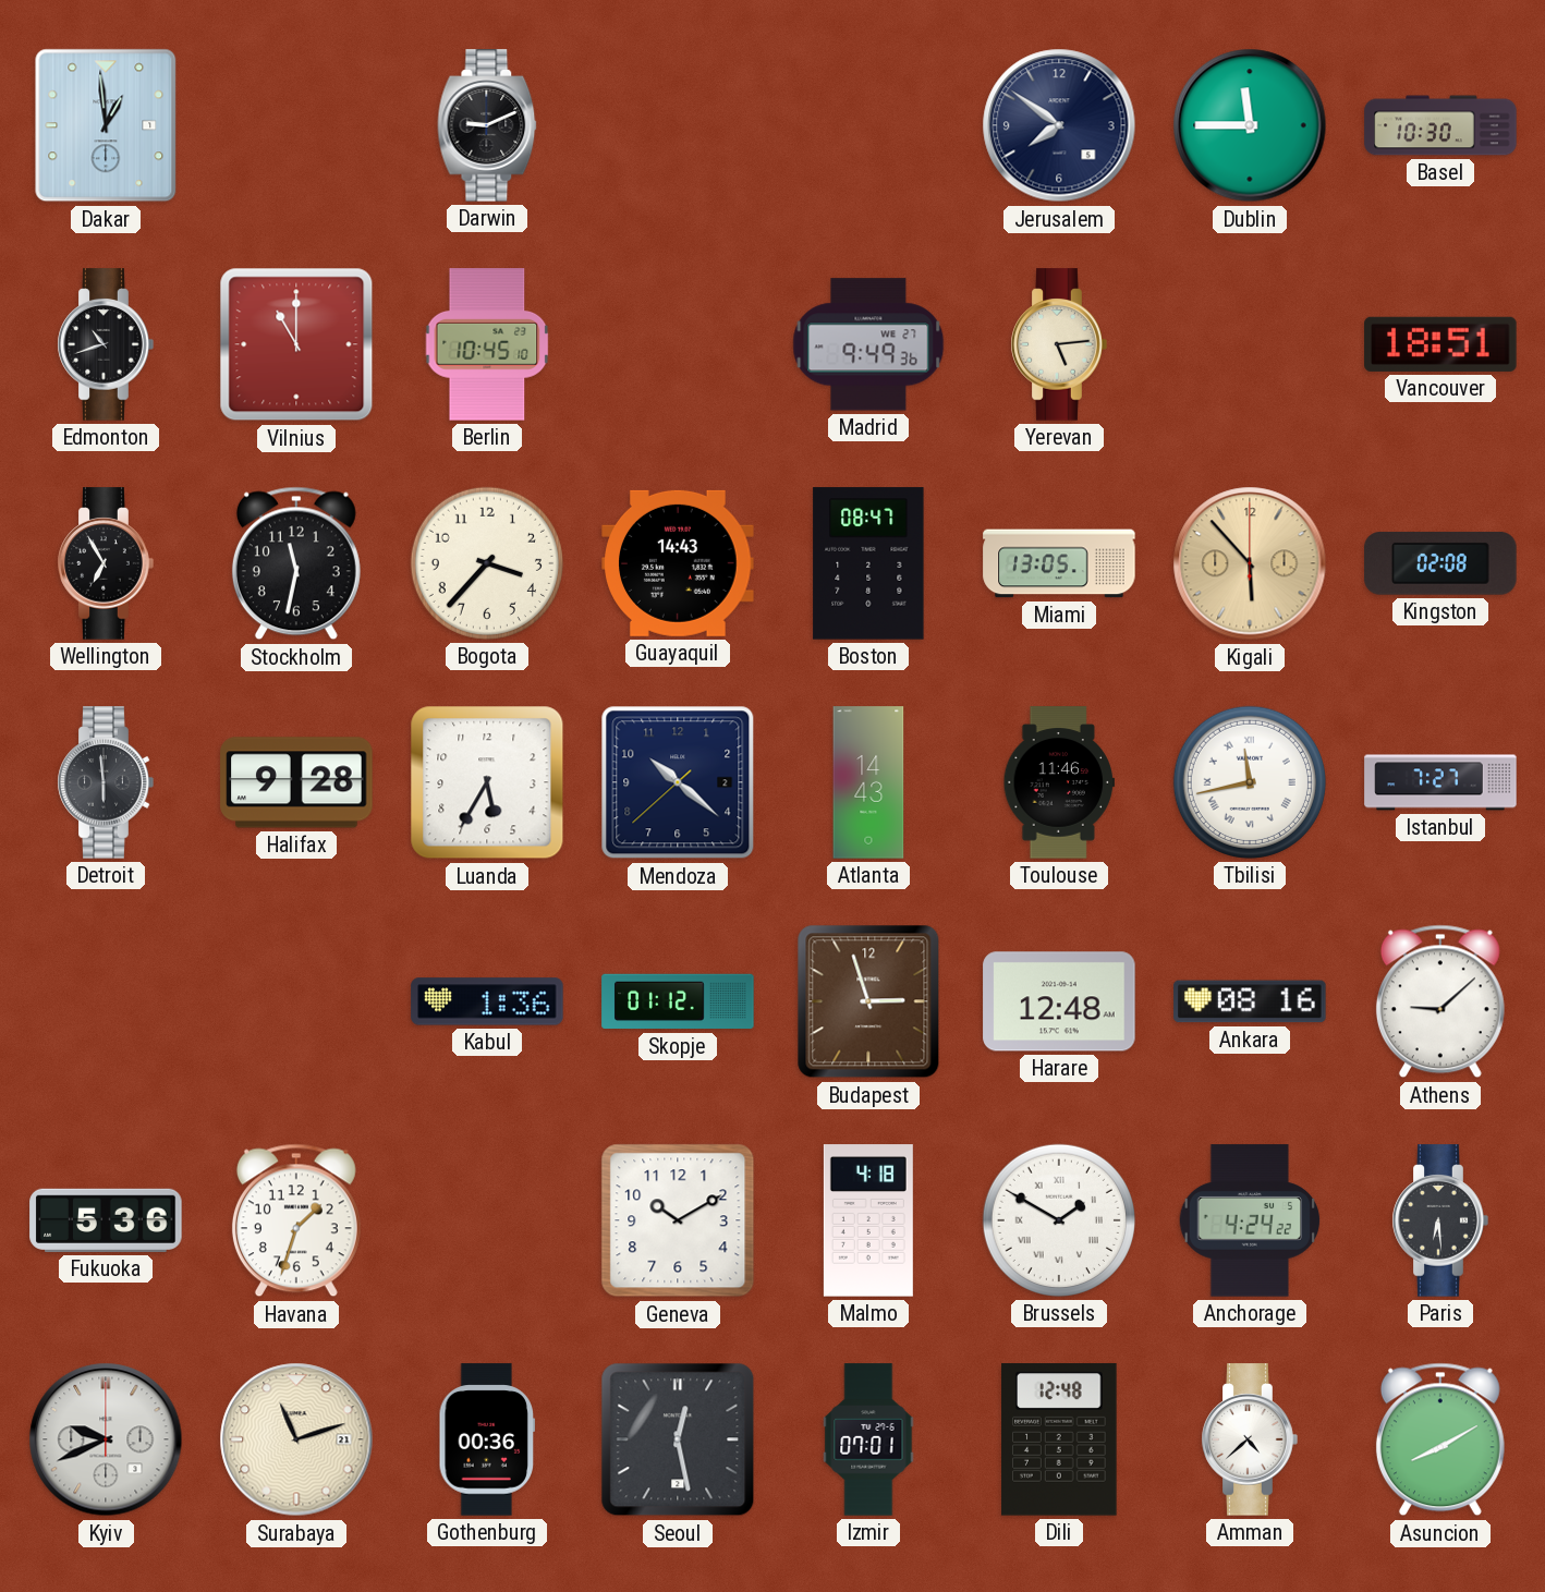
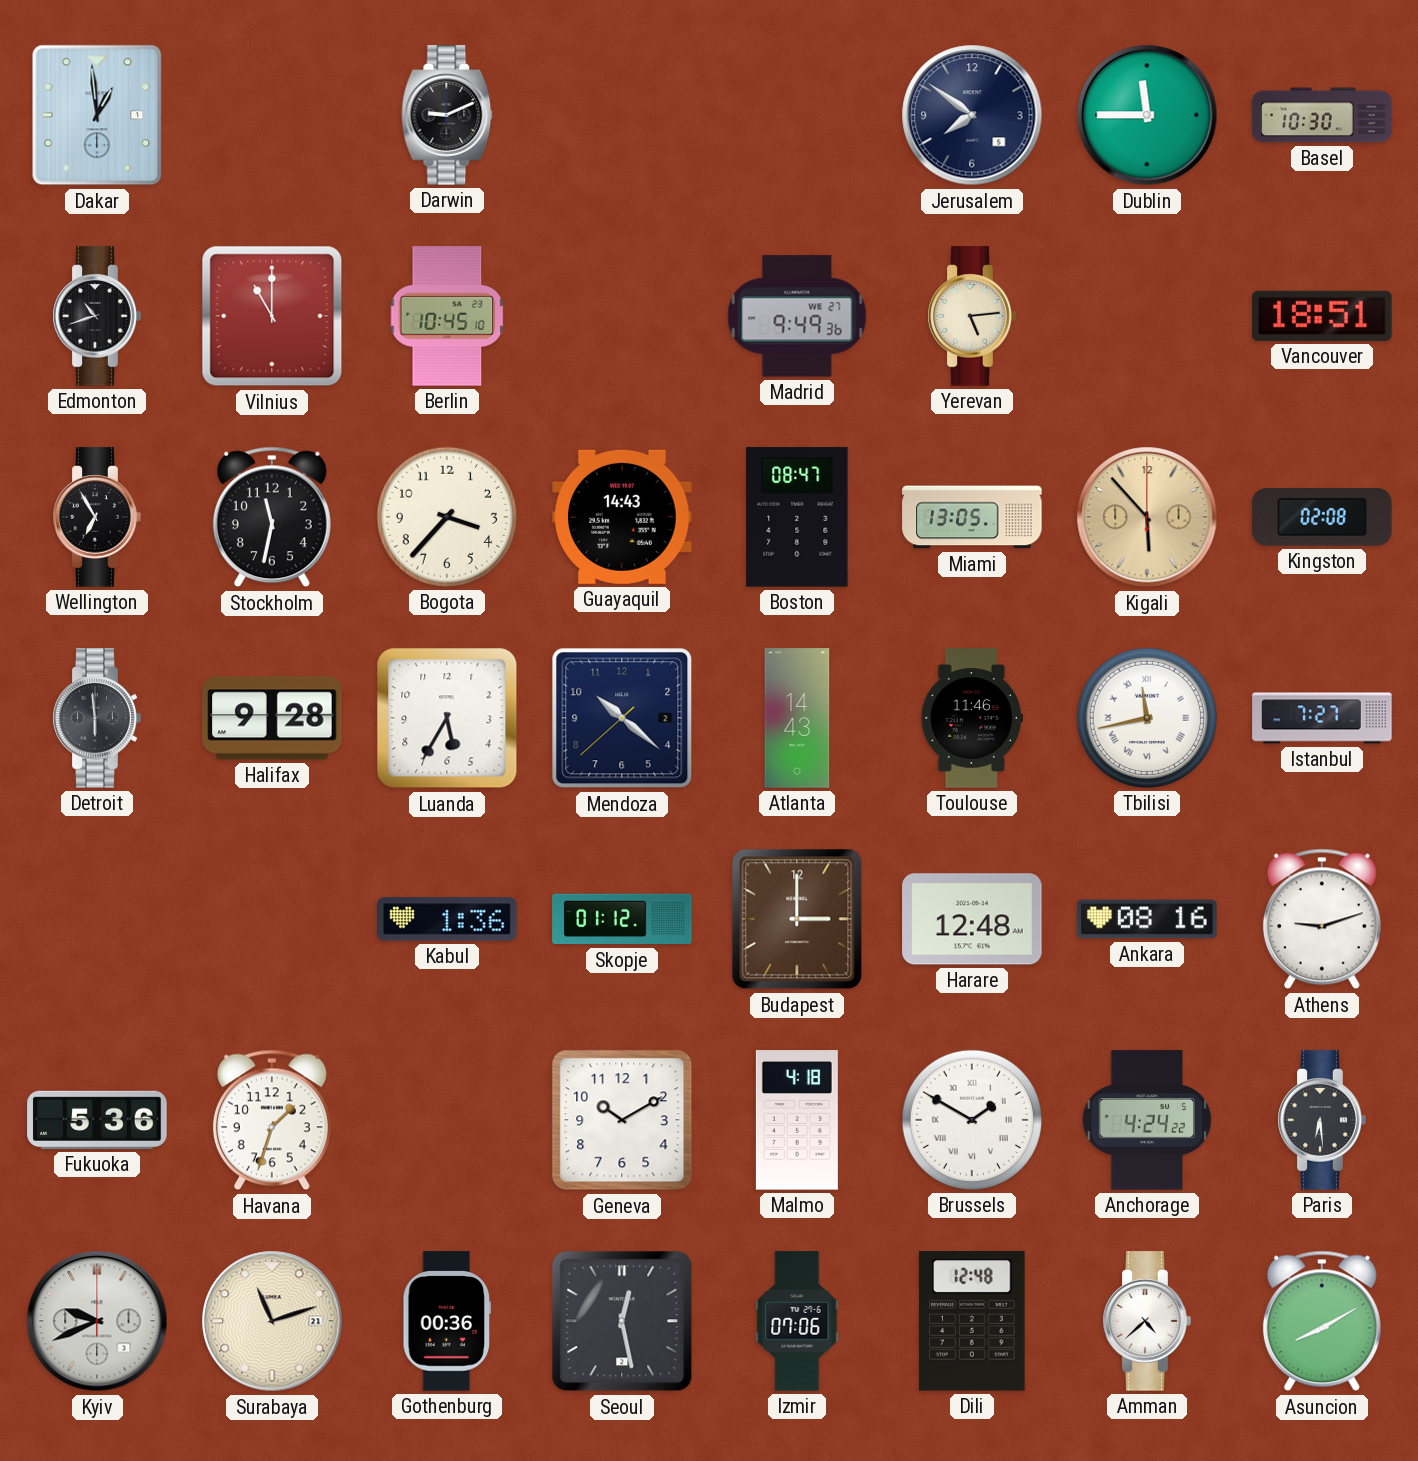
Budapest: 2:57 -> 3:00 (797, 919)
Athens: 9:08 -> 9:12 (1322, 919)
Izmir: 07:01 -> 07:06 (797, 1321)
